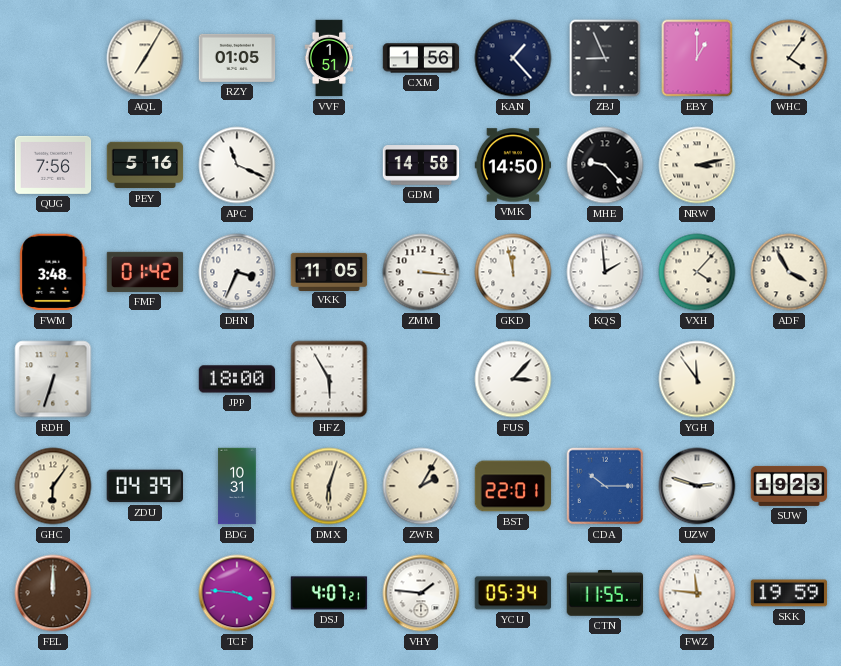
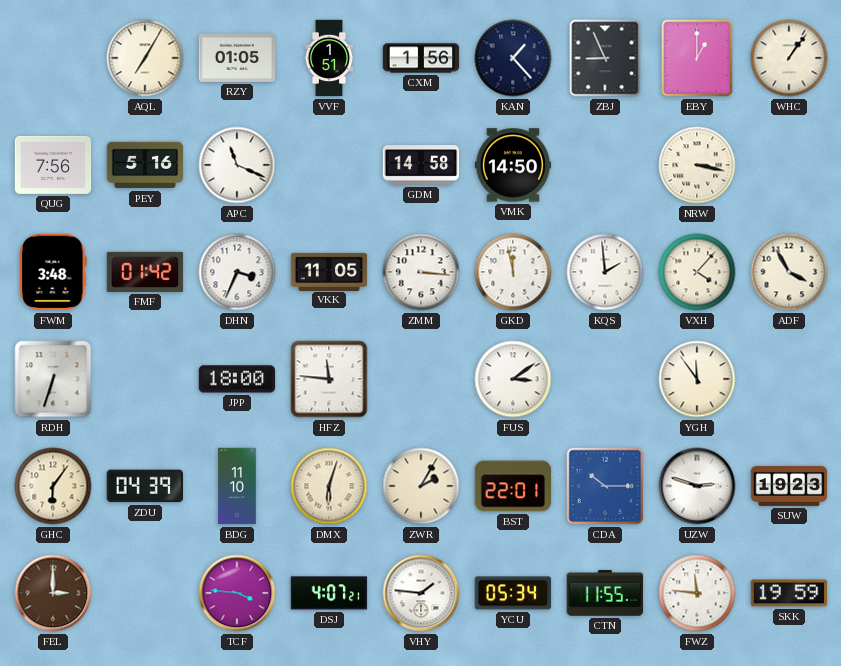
WHC: 4:06 -> 1:06 (789, 58)
MHE: 9:23 -> none (605, 165)
NRW: 3:13 -> 3:17 (697, 165)
HFZ: 5:55 -> 11:46 (329, 379)
FUS: 3:07 -> 3:09 (513, 379)
BDG: 10:31 -> 11:10 (237, 486)
FEL: 12:00 -> 3:00 (53, 593)
